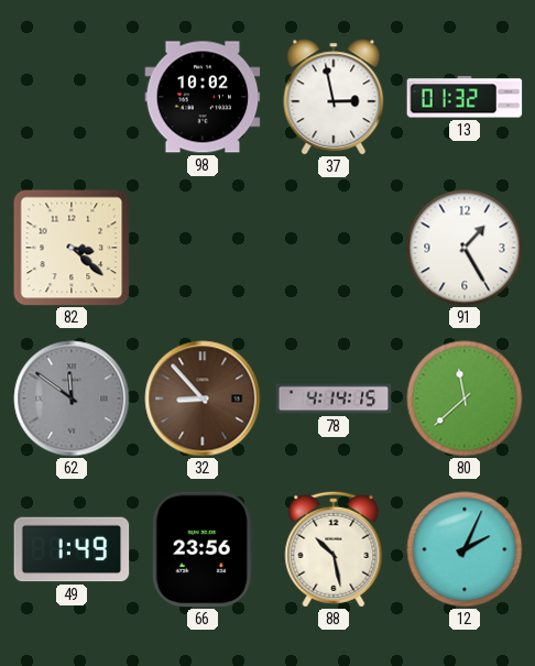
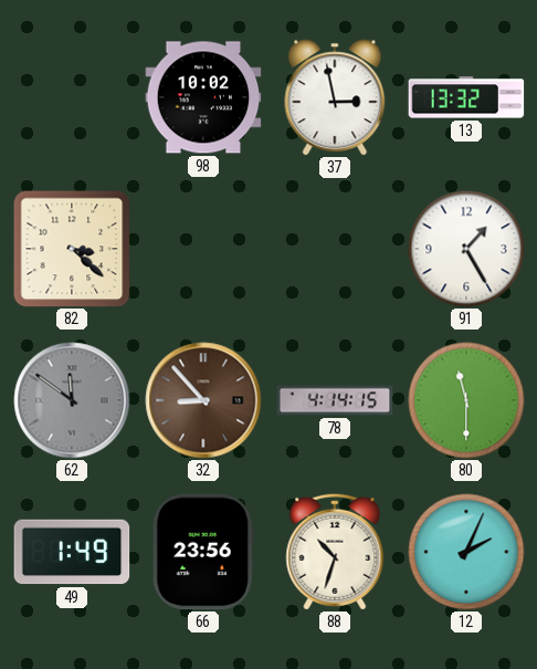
13: 01:32 -> 13:32 (466, 97)
80: 11:38 -> 11:30 (466, 400)
88: 10:28 -> 10:33 (335, 552)
